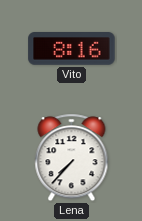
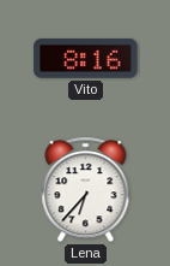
Lena: 7:37 -> 6:37 (86, 190)
